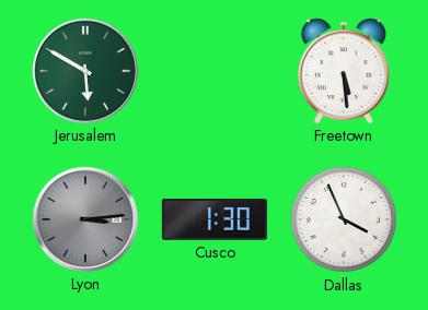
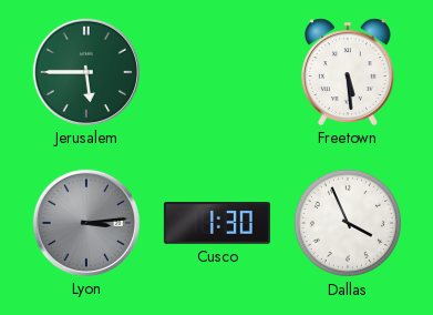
Jerusalem: 5:50 -> 5:45 (86, 72)
